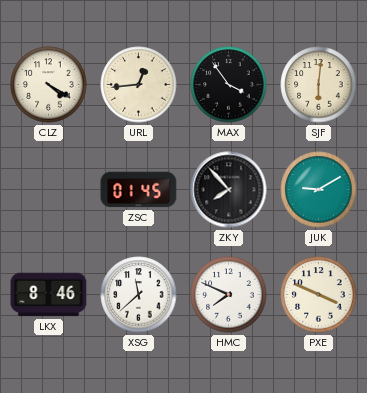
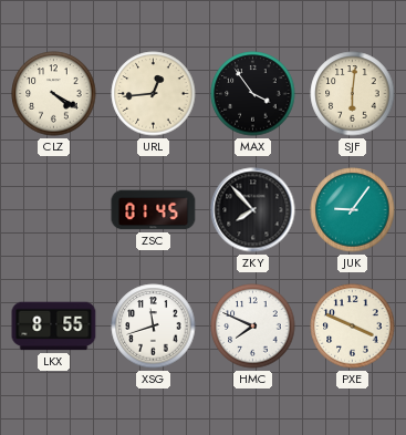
JUK: 9:10 -> 9:06 (353, 210)
LKX: 8:46 -> 8:55 (54, 327)
XSG: 11:38 -> 11:42 (154, 327)
